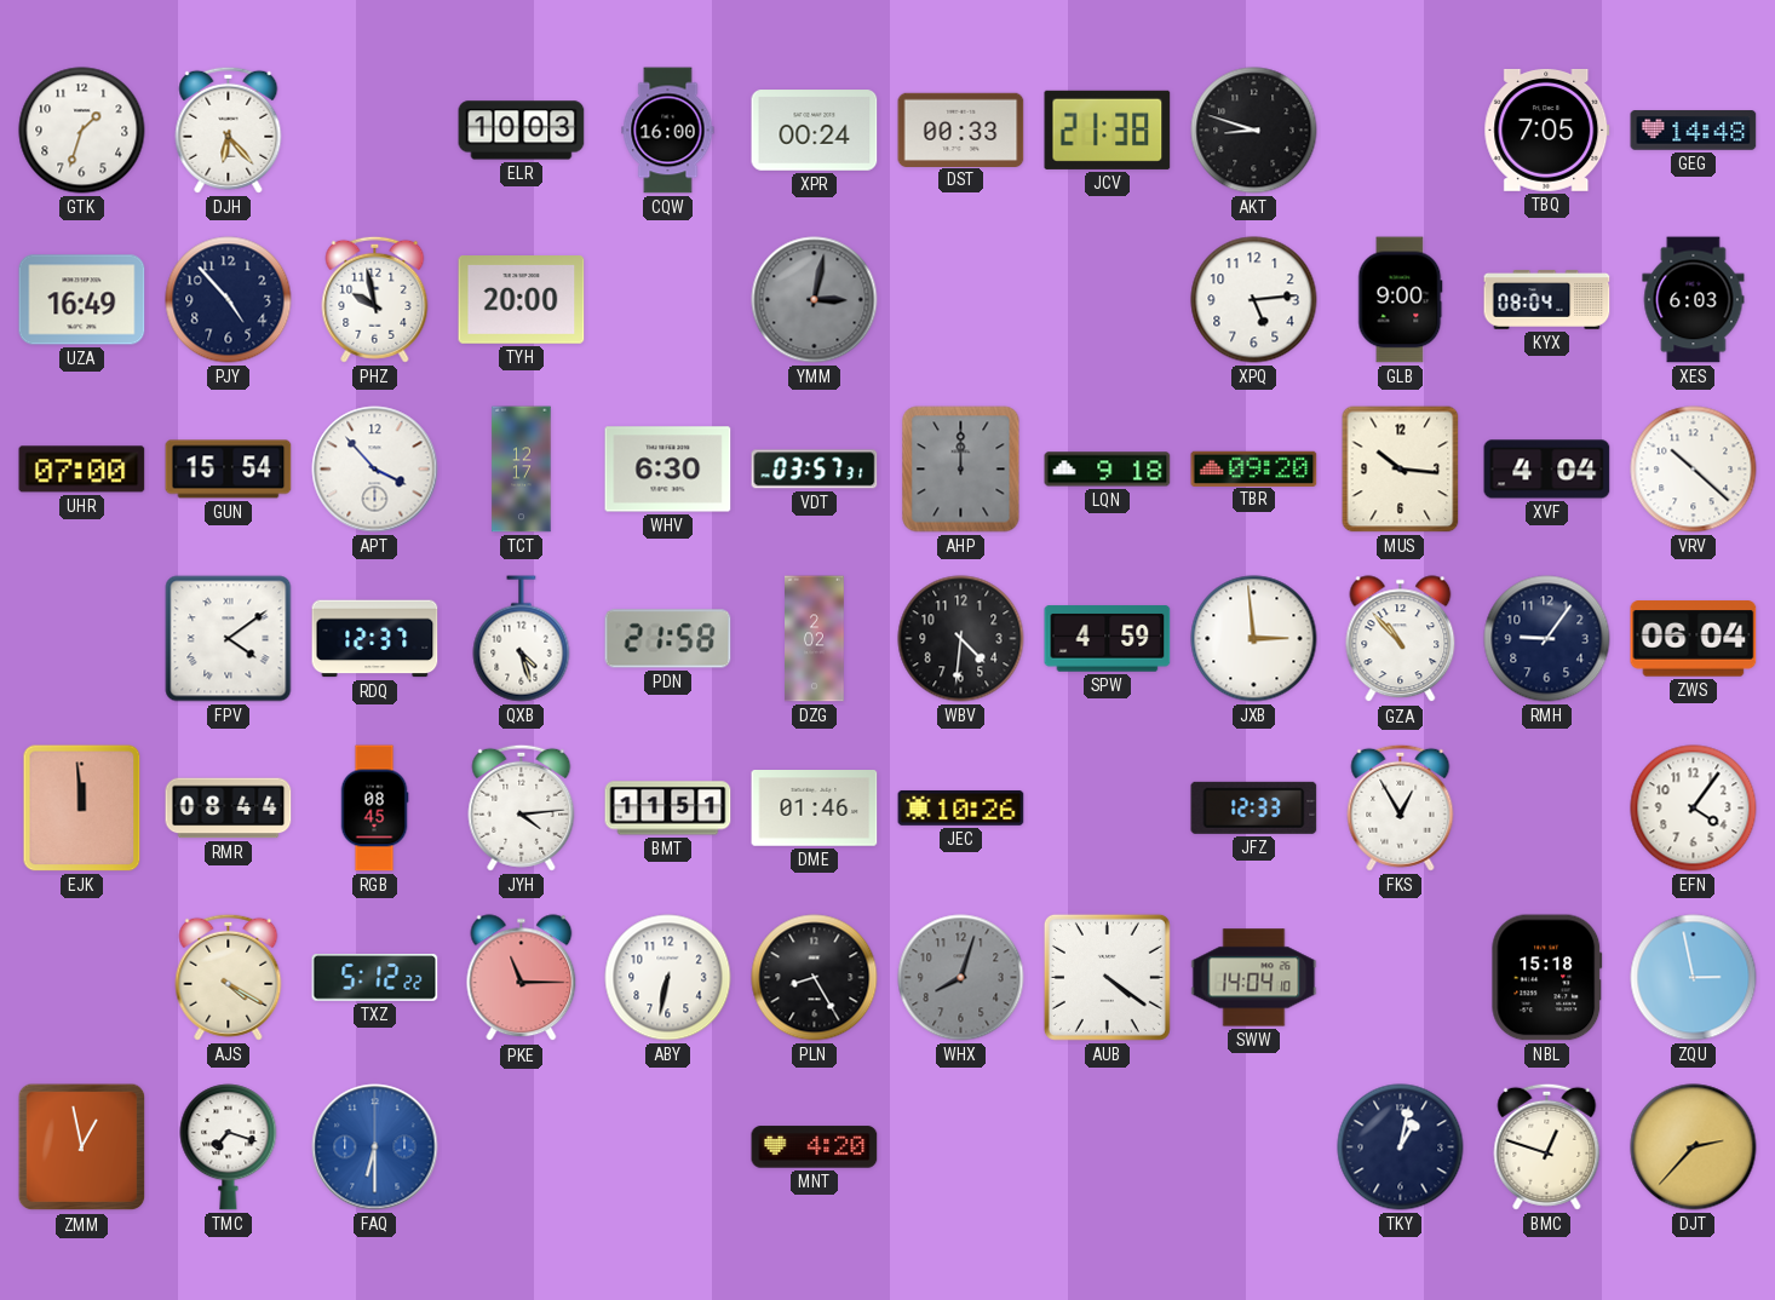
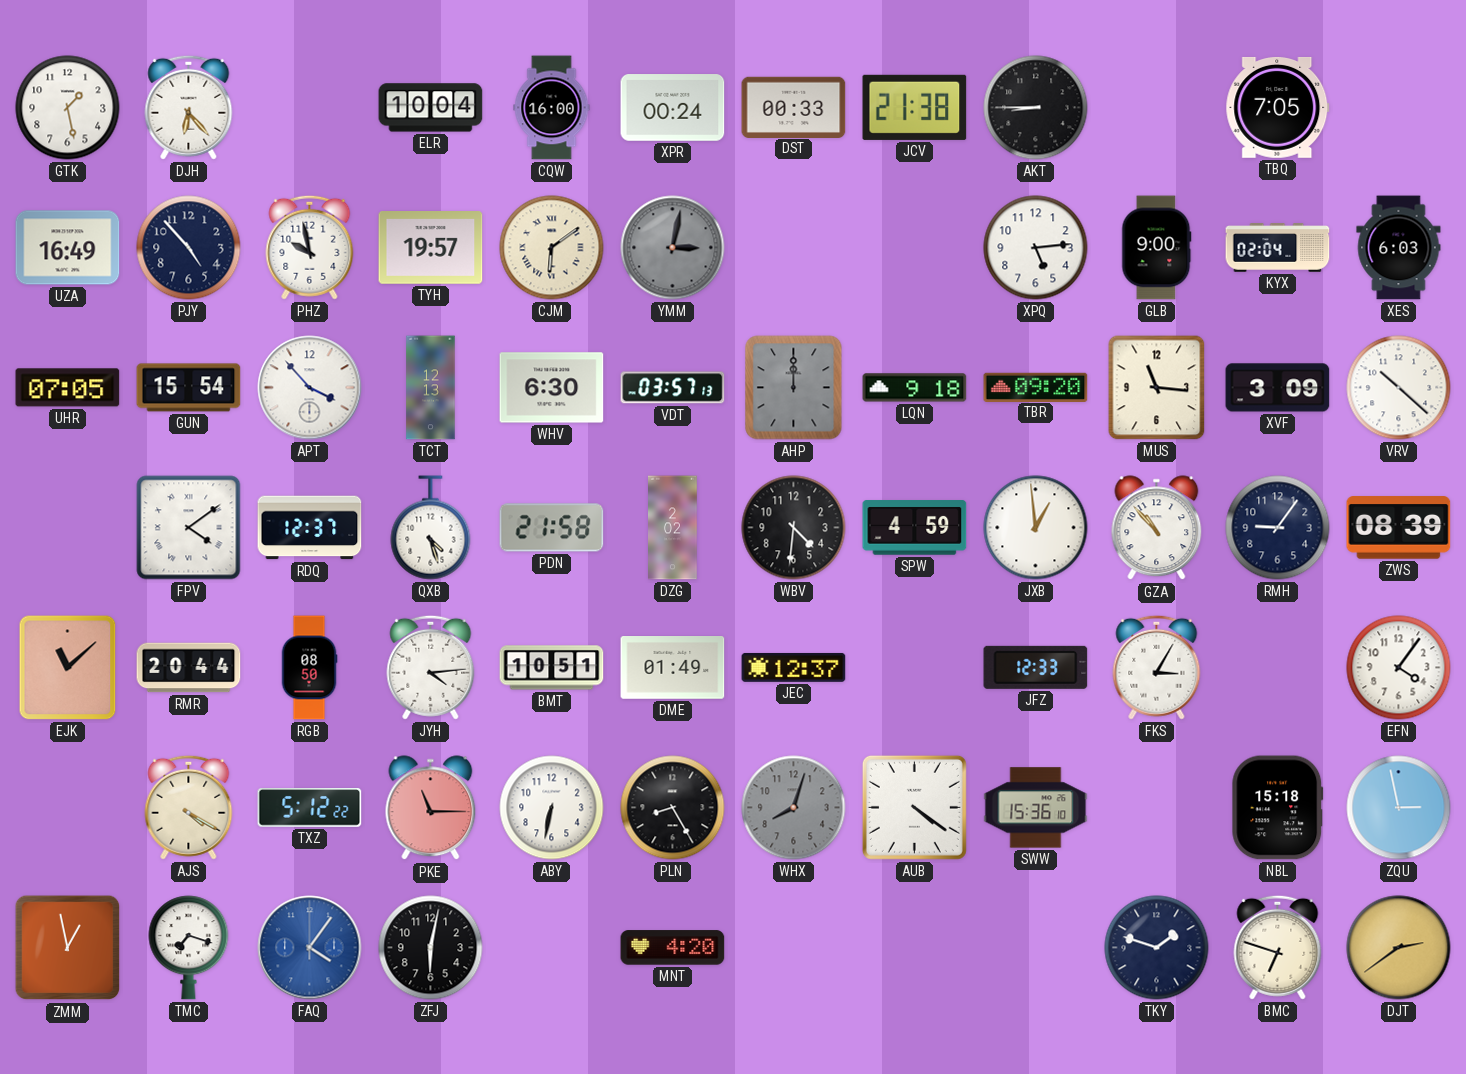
GTK: 1:33 -> 1:28 (68, 108)
ELR: 10:03 -> 10:04 (431, 108)
AKT: 8:48 -> 8:45 (1036, 108)
GEG: 14:48 -> none (1694, 131)
TYH: 20:00 -> 19:57 (431, 248)
CJM: none -> 6:09 (552, 248)
KYX: 08:04 -> 02:04 (1278, 248)
UHR: 07:00 -> 07:05 (68, 388)
TCT: 12:17 -> 12:13 (431, 388)
VDT: 03:57:31 -> 03:57:13 (673, 388)
MUS: 10:16 -> 11:16 (1157, 388)
XVF: 4:04 -> 3:09 (1278, 388)
JXB: 2:59 -> 12:59 (1036, 528)
ZWS: 06:04 -> 08:39 (1399, 528)
EJK: 11:59 -> 11:08 (68, 668)
RMR: 08:44 -> 20:44 (189, 668)
RGB: 08:45 -> 08:50 (309, 668)
BMT: 11:51 -> 10:51 (552, 668)
DME: 01:46 -> 01:49 (673, 668)
JEC: 10:26 -> 12:37 (794, 667)
FKS: 12:55 -> 3:05 (1157, 667)
SWW: 14:04 -> 15:36 (1036, 808)
FAQ: 6:30 -> 4:06 (310, 948)
ZFJ: none -> 6:02 (431, 948)
TKY: 1:02 -> 1:48 (1157, 948)
BMC: 12:48 -> 6:48 (1278, 947)
DJT: 2:37 -> 2:39 (1399, 948)
